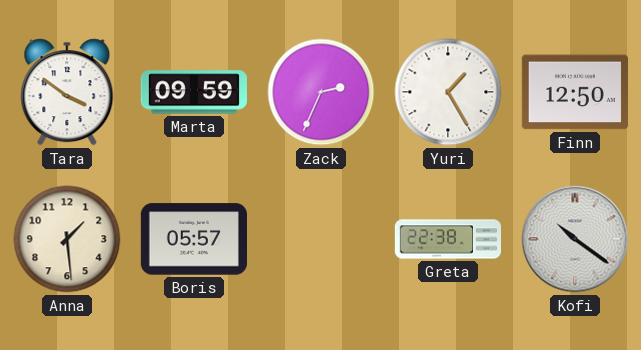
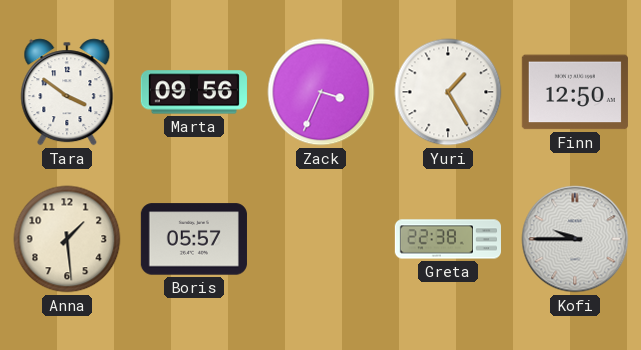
Marta: 09:59 -> 09:56 (194, 92)
Zack: 2:34 -> 3:34 (321, 92)
Kofi: 10:21 -> 9:45 (575, 239)
